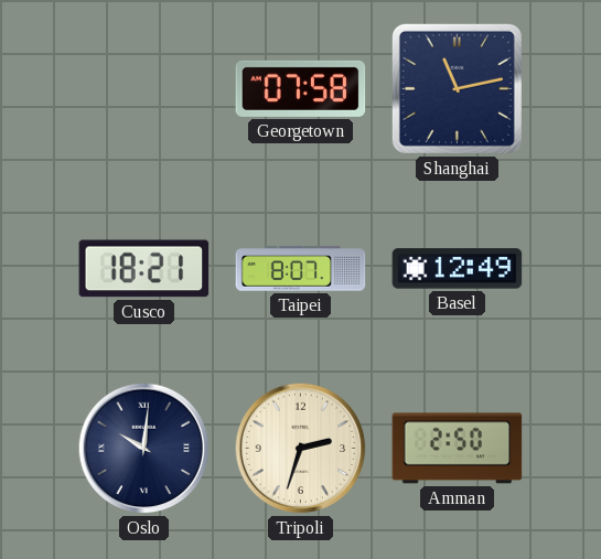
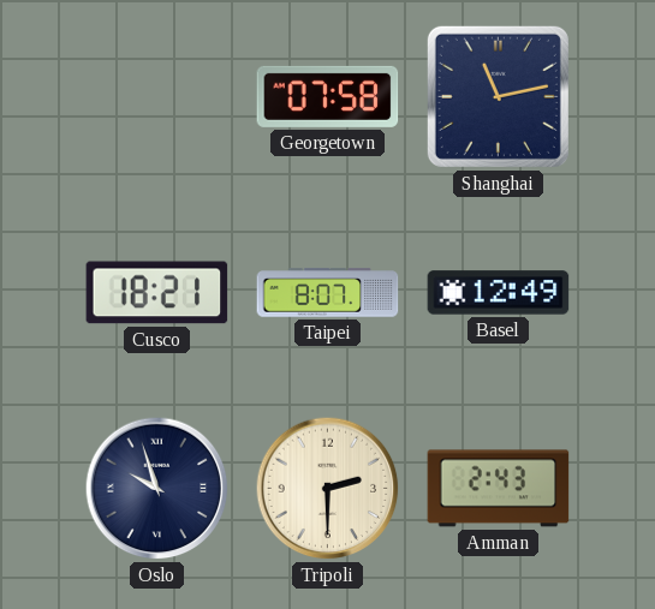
Oslo: 10:01 -> 9:57 (157, 489)
Tripoli: 2:33 -> 2:30 (328, 489)
Amman: 2:50 -> 2:43 (499, 489)
